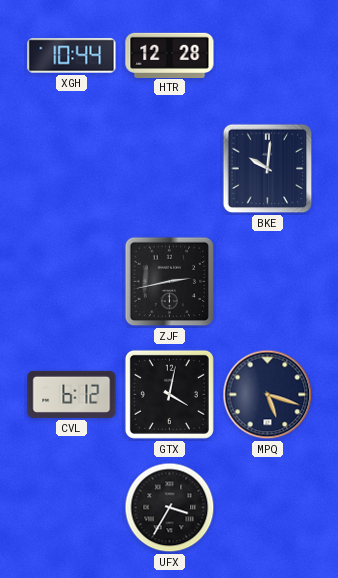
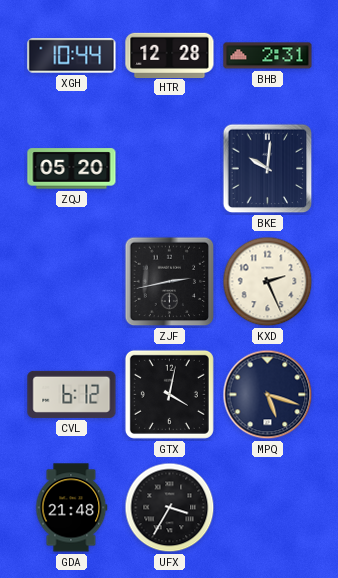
BHB: none -> 2:31 (268, 56)
ZQJ: none -> 05:20 (72, 169)
KXD: none -> 2:26 (268, 282)
GDA: none -> 21:48 (71, 508)
